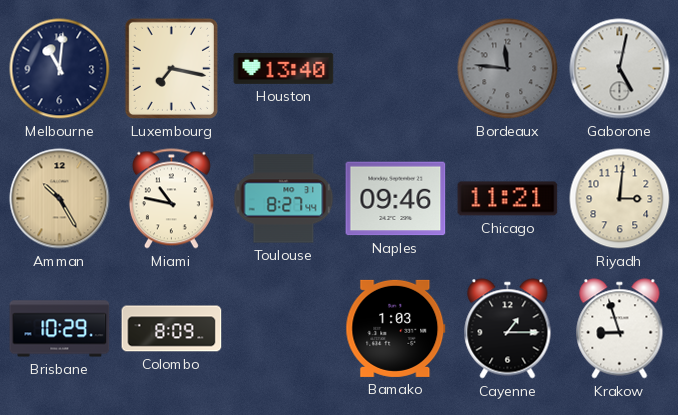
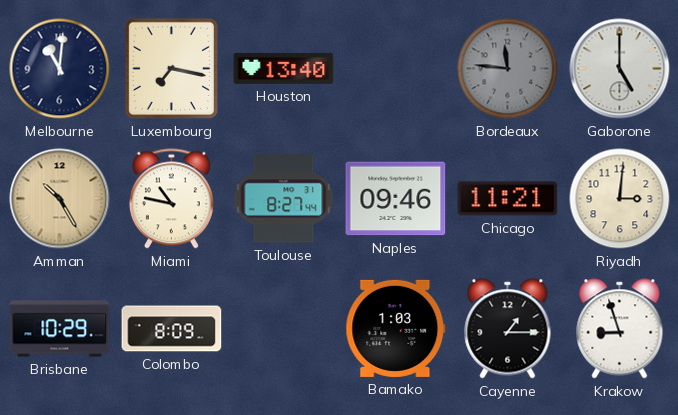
Gaborone: 5:02 -> 5:00 (620, 69)
